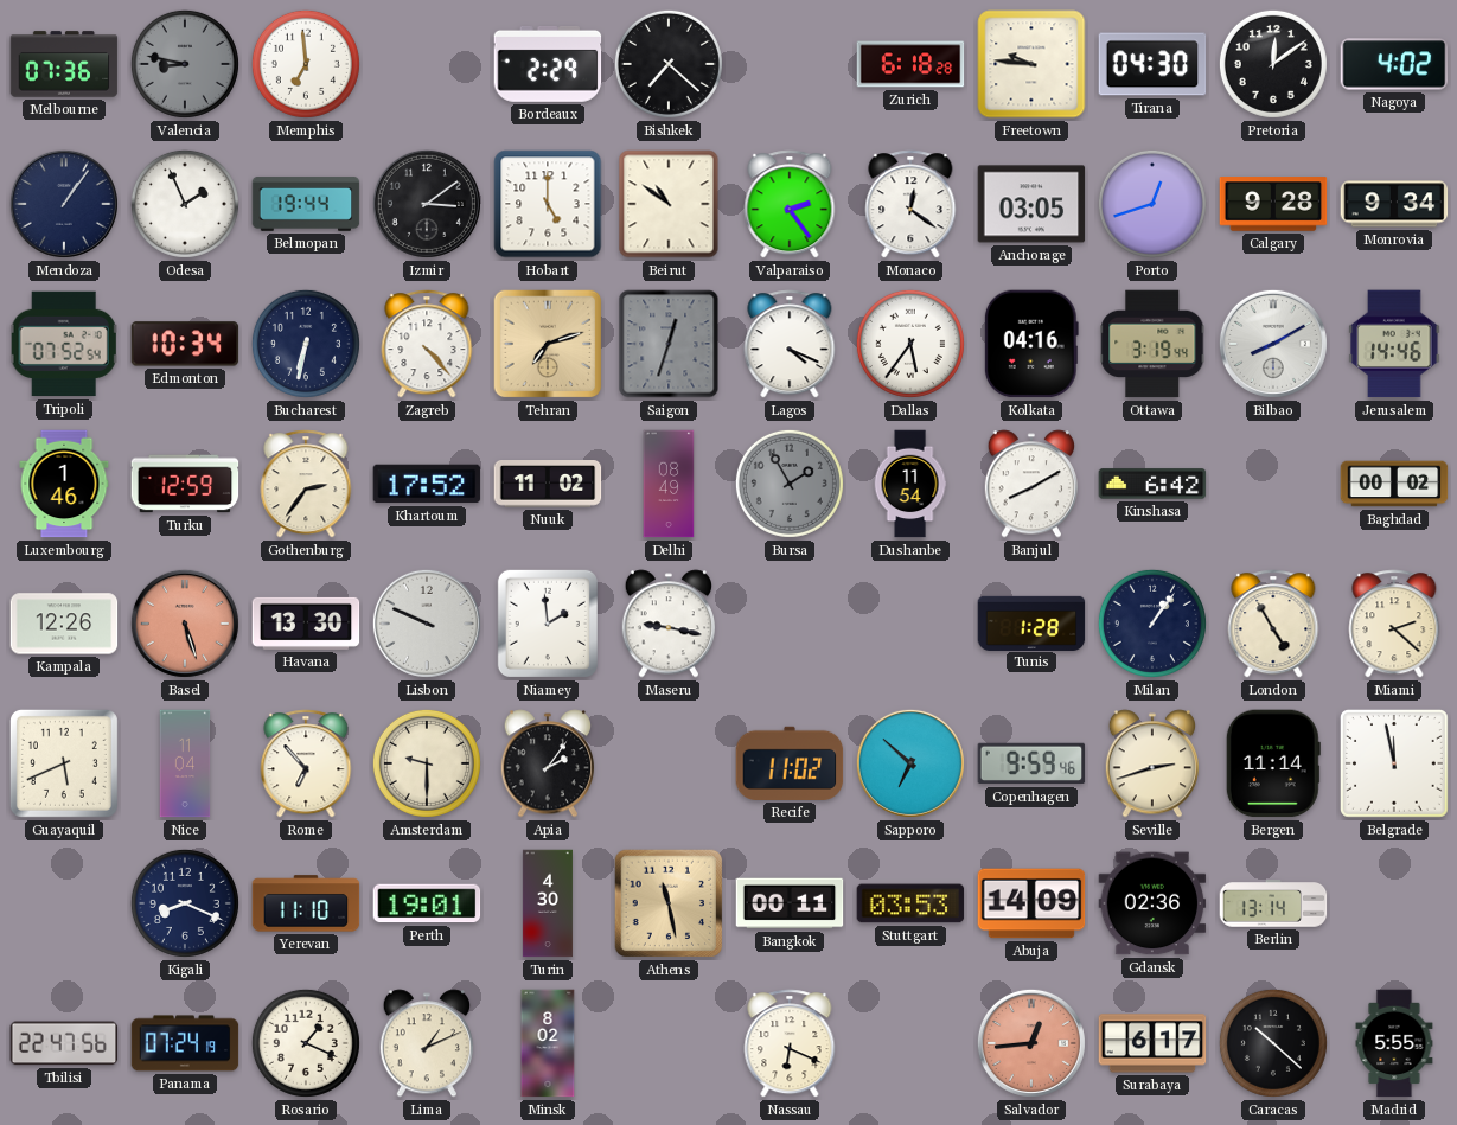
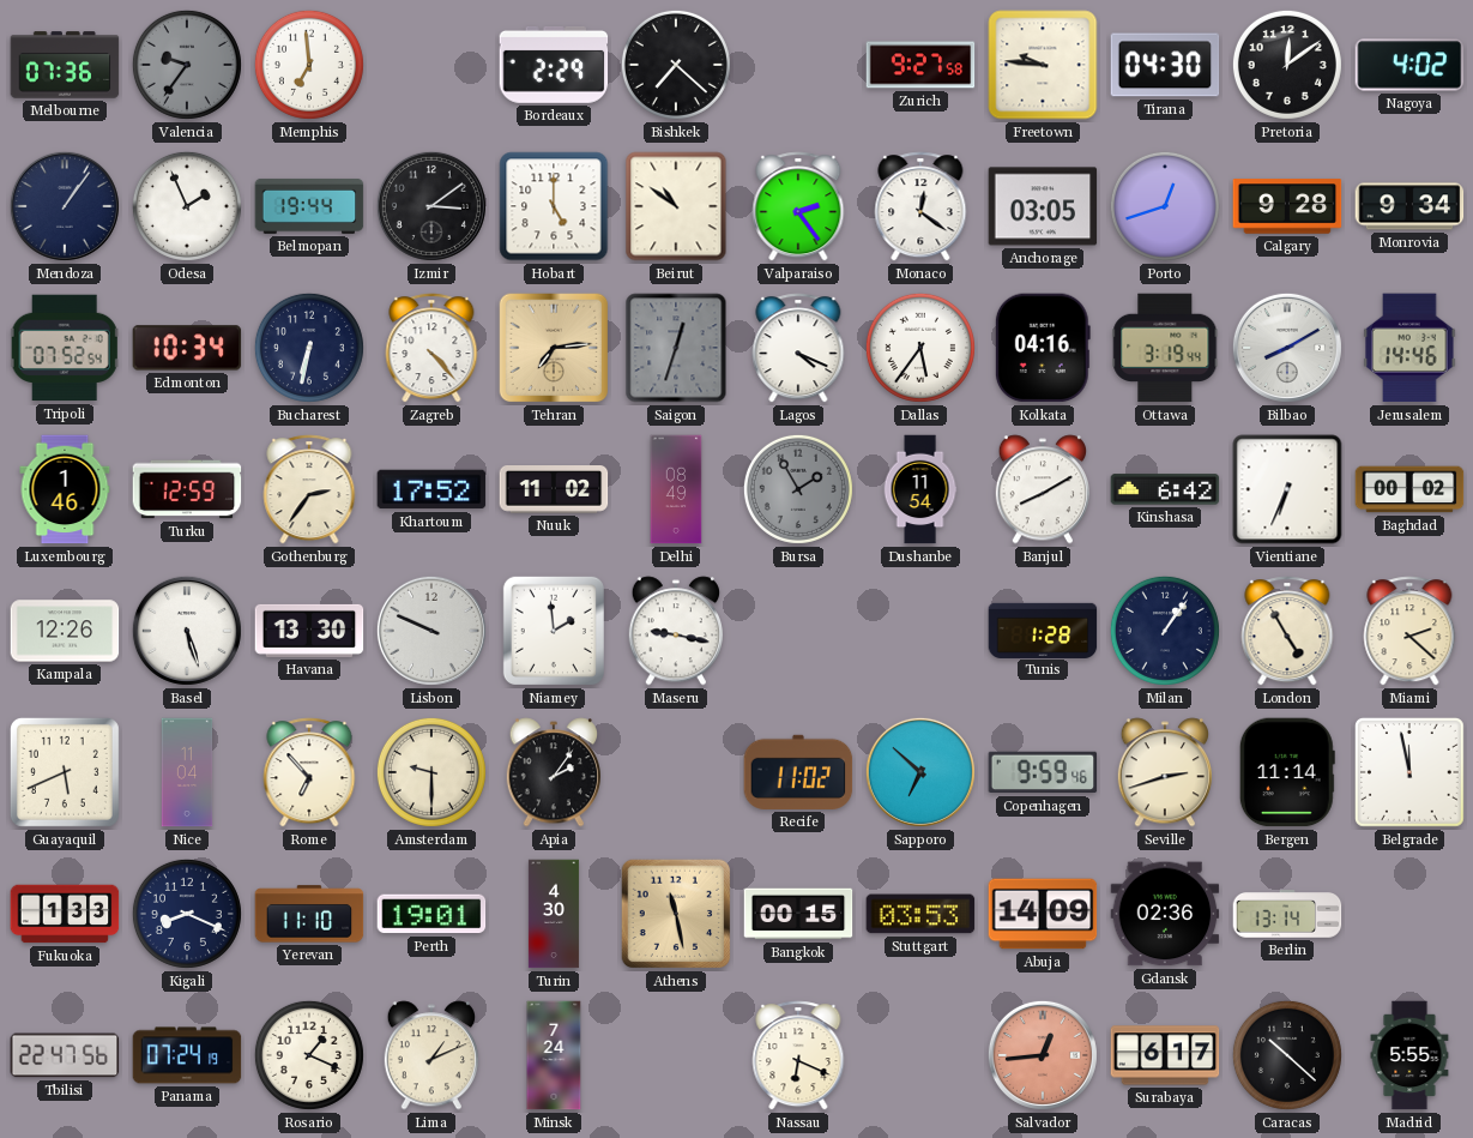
Valencia: 8:47 -> 9:36 (187, 65)
Zurich: 6:18 -> 9:27 (920, 65)
Tehran: 7:12 -> 7:14 (554, 348)
Vientiane: none -> 6:34 (1287, 489)
Basel dial: salmon -> white (187, 631)
Fukuoka: none -> 1:33 (65, 914)
Bangkok: 00:11 -> 00:15 (798, 914)
Minsk: 8:02 -> 7:24 (554, 1055)
